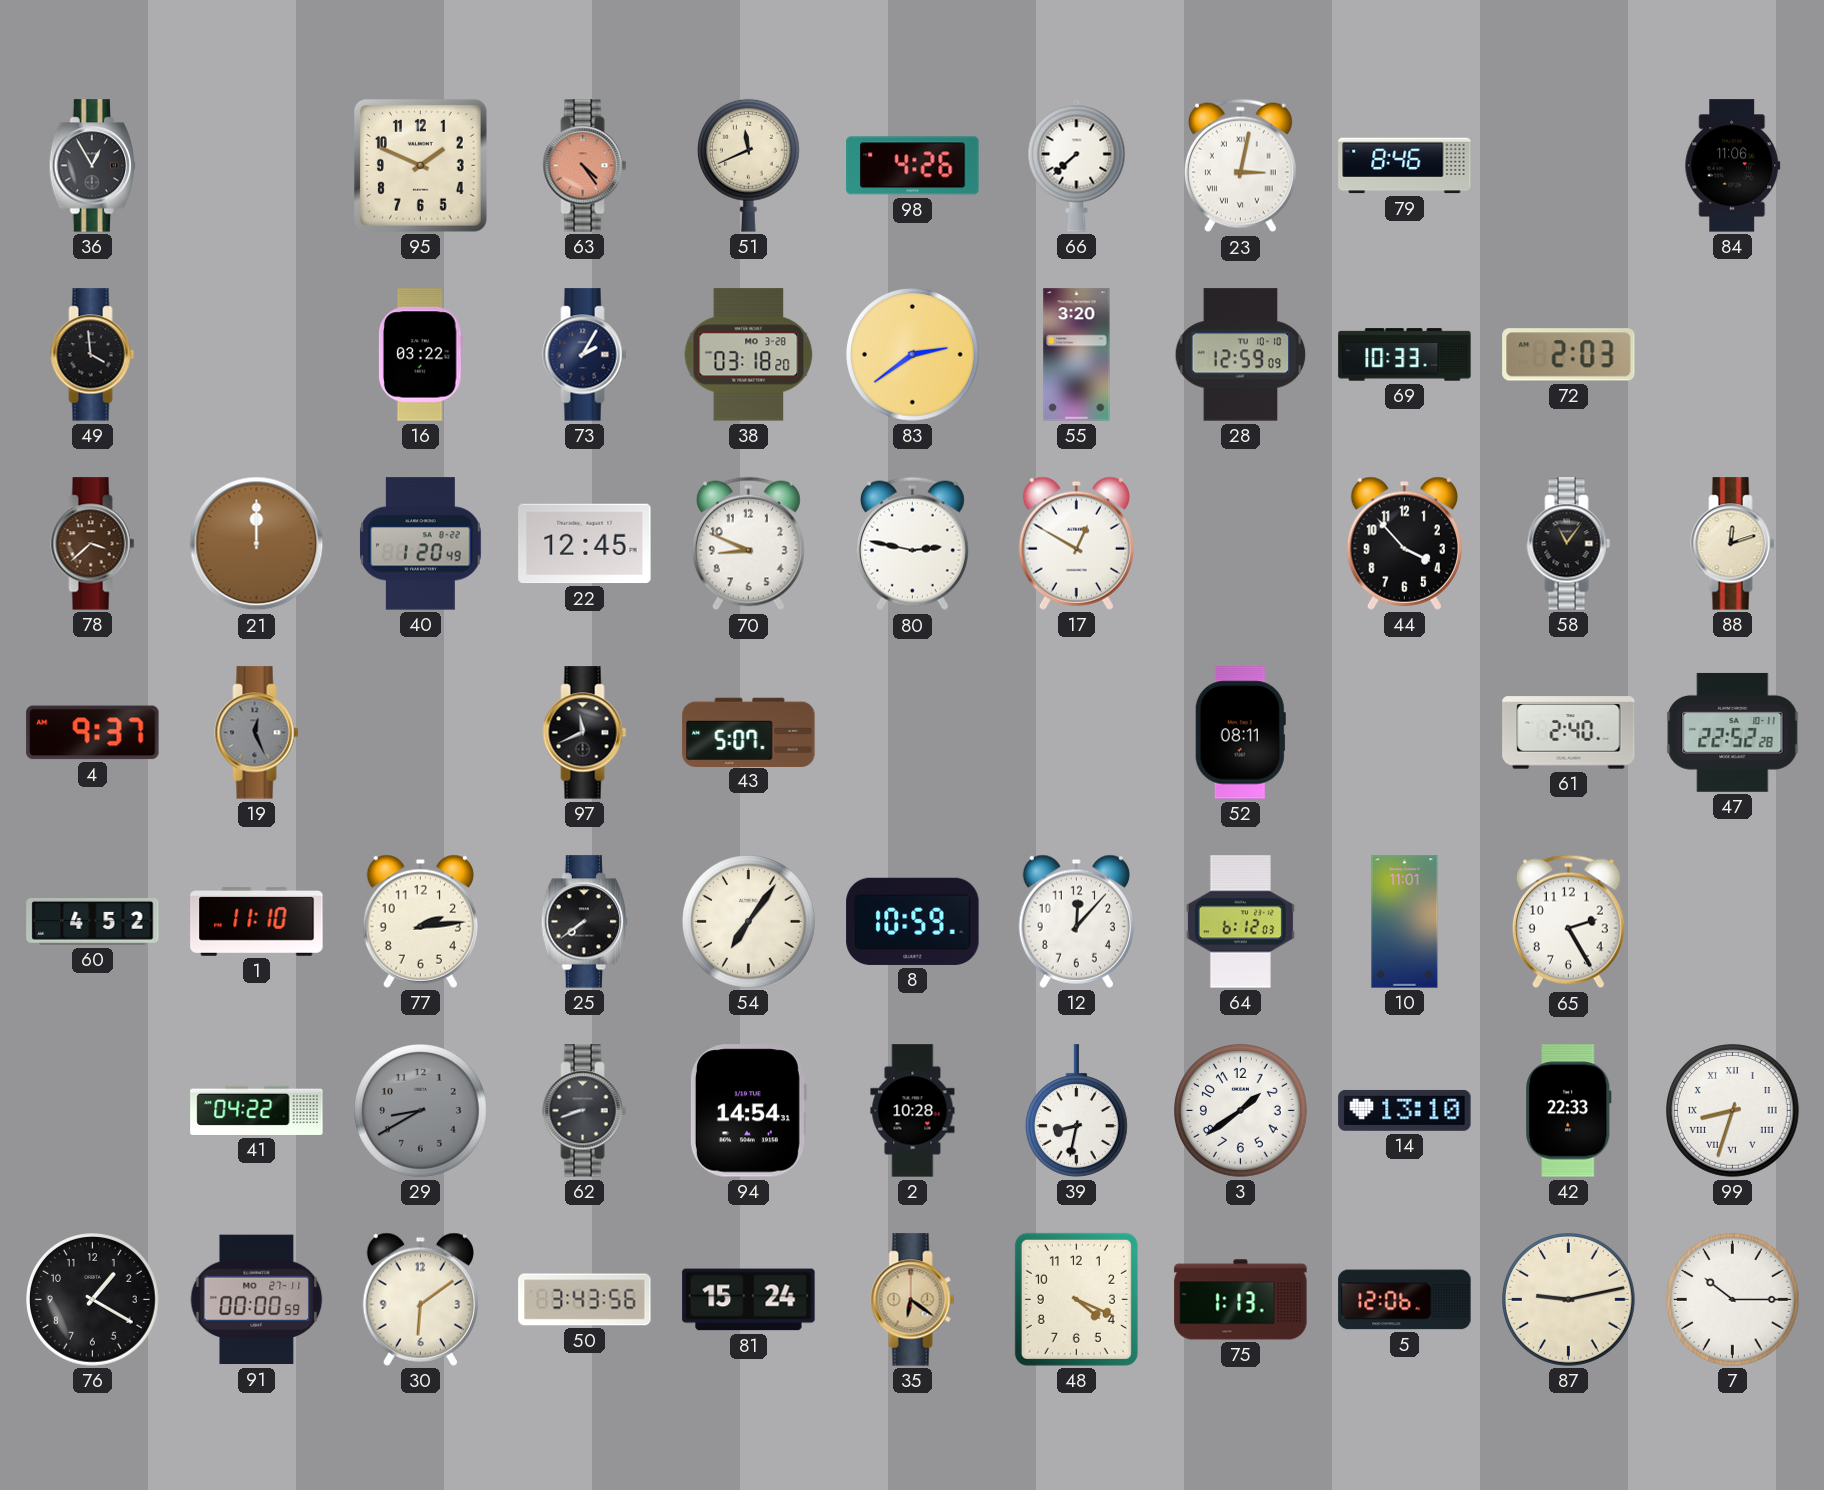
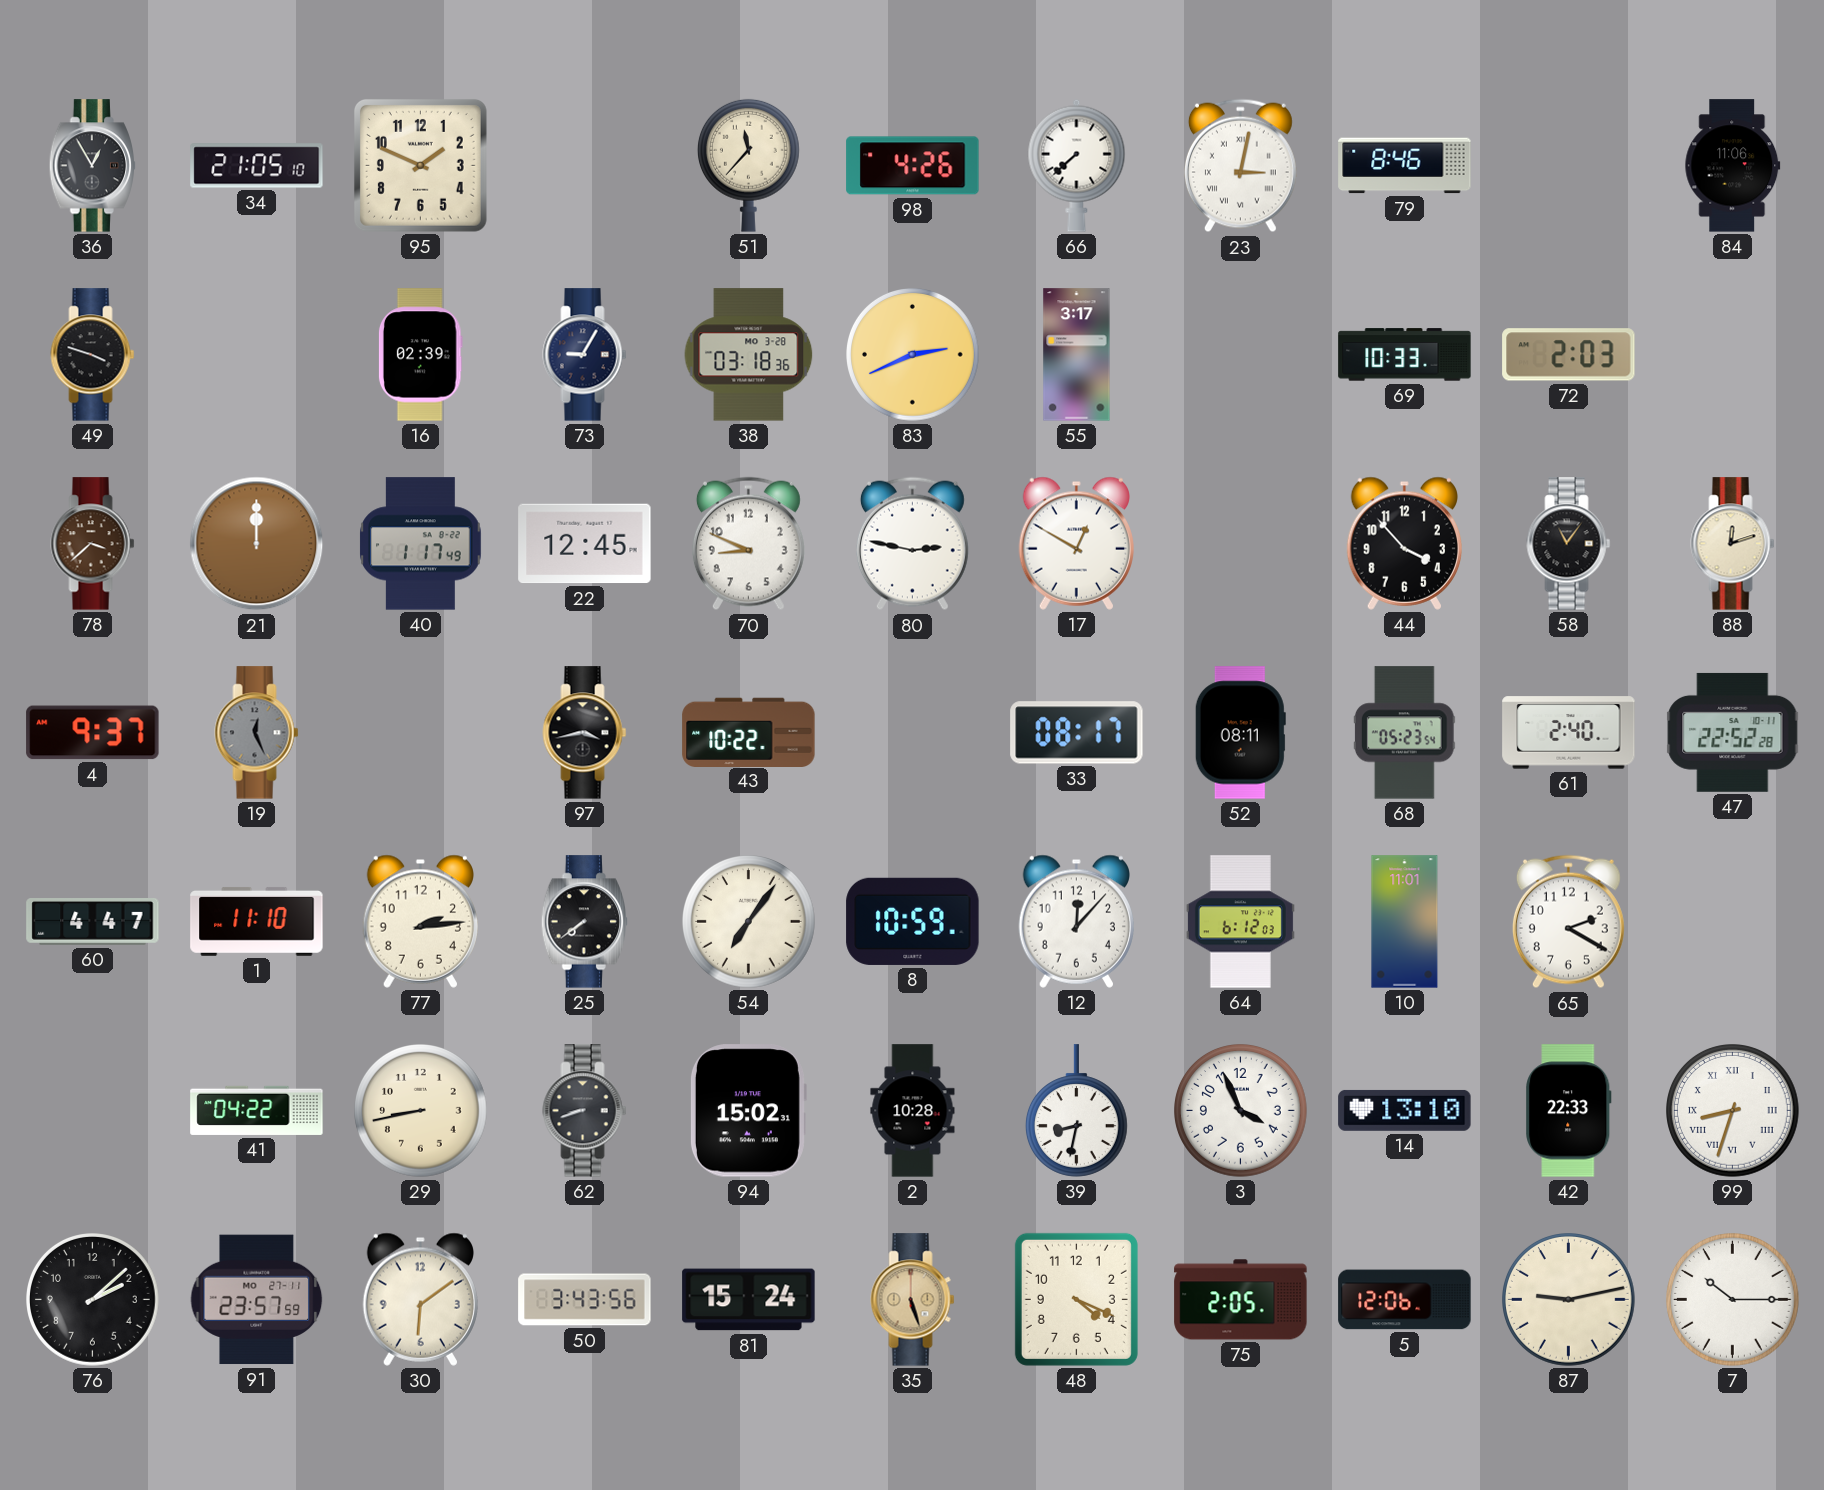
34: none -> 21:05 (257, 166)
63: 4:24 -> none (585, 166)
51: 11:41 -> 11:37 (748, 165)
49: 3:59 -> 3:48 (93, 355)
16: 03:22 -> 02:39 (420, 355)
73: 2:05 -> 9:05 (585, 355)
38: 03:18:20 -> 03:18:36 (749, 355)
83: 2:39 -> 2:41 (913, 355)
55: 3:20 -> 3:17 (1077, 355)
28: 12:59 -> none (1241, 355)
40: 1:20 -> 1:17 (421, 544)
97: 11:41 -> 3:43 (585, 733)
43: 5:07 -> 10:22 (749, 732)
33: none -> 08:17 (1077, 733)
68: none -> 05:23 (1404, 733)
60: 4:52 -> 4:47 (93, 922)
65: 2:25 -> 2:20 (1568, 922)
29: 8:40 -> 8:43 (421, 1111)
29 dial: grey -> cream (421, 1111)
94: 14:54 -> 15:02 (748, 1111)
3: 1:39 -> 3:56 (1241, 1111)
76: 1:20 -> 2:08 (93, 1300)
91: 00:00 -> 23:57 (257, 1300)
35: 6:21 -> 5:27 (913, 1300)
75: 1:13 -> 2:05 (1241, 1300)
